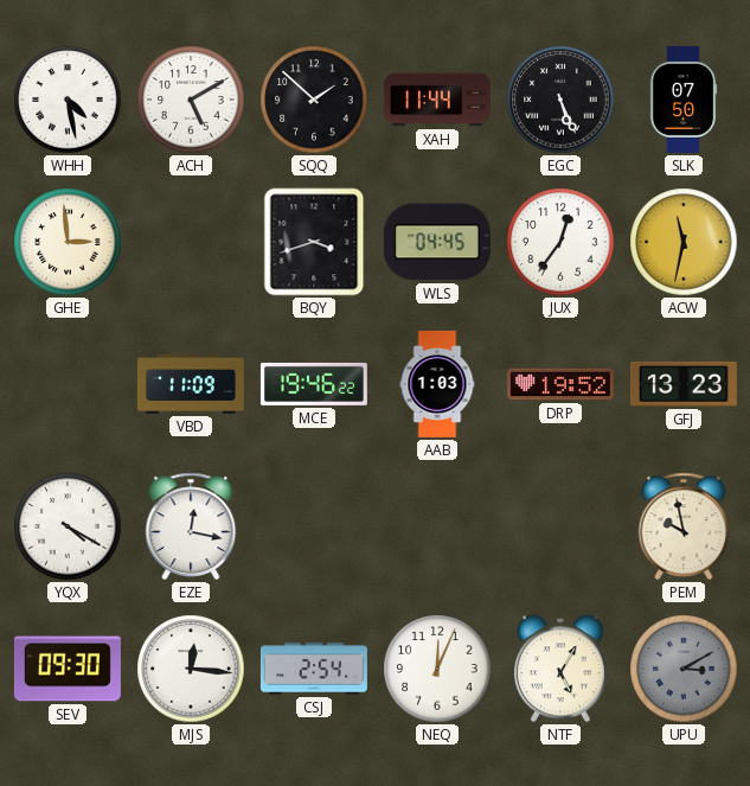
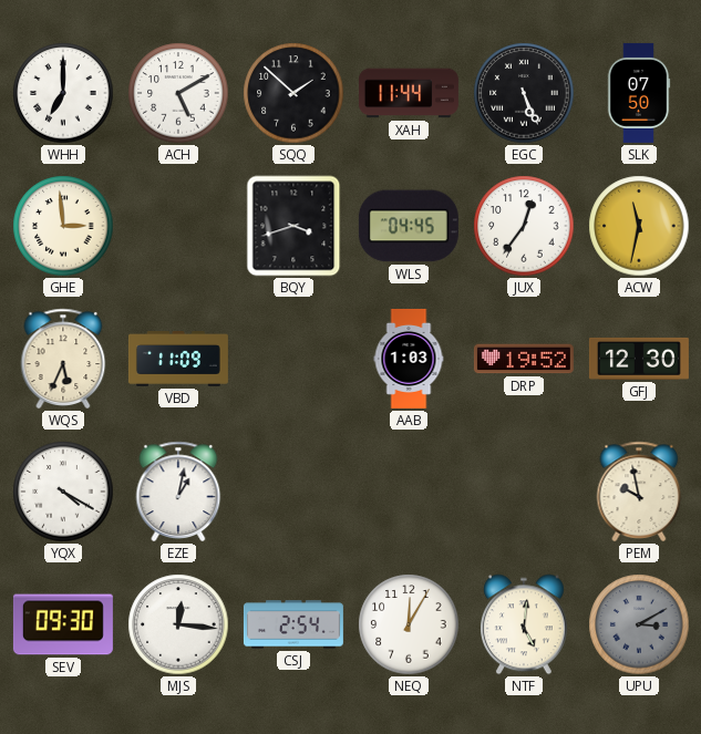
WHH: 4:28 -> 7:00 (63, 93)
WQS: none -> 5:34 (63, 359)
MCE: 19:46 -> none (314, 384)
GFJ: 13:23 -> 12:30 (639, 359)
EZE: 12:17 -> 1:02 (178, 492)
NEQ: 12:04 -> 12:05 (409, 624)
NTF: 5:05 -> 5:01 (524, 624)
